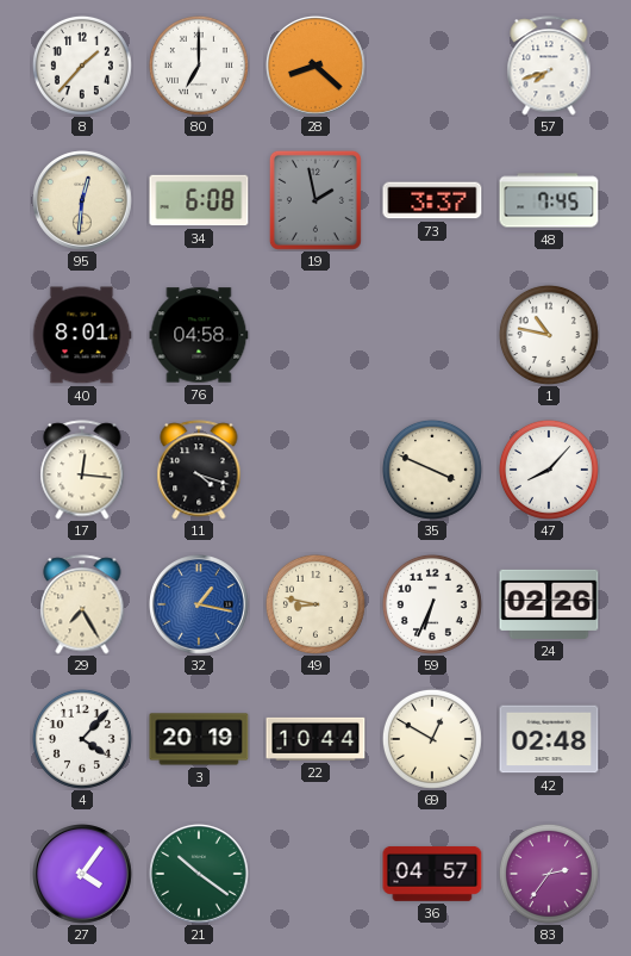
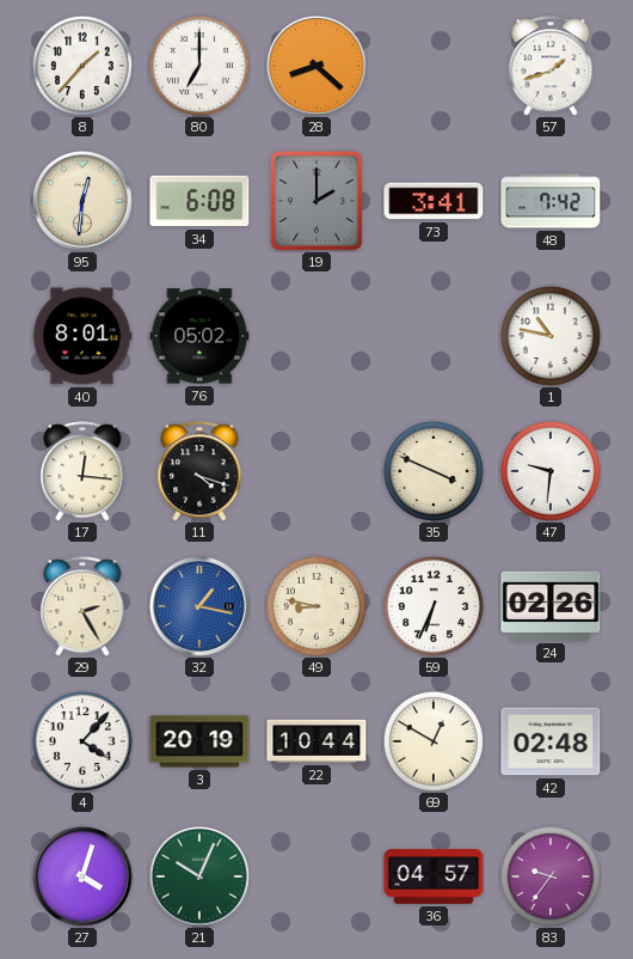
57: 7:42 -> 1:42 (551, 66)
19: 1:58 -> 2:00 (316, 201)
73: 3:37 -> 3:41 (434, 201)
48: 7:45 -> 7:42 (551, 201)
76: 04:58 -> 05:02 (199, 336)
47: 8:07 -> 9:31 (551, 471)
29: 7:25 -> 2:25 (82, 606)
27: 4:06 -> 4:03 (84, 878)
21: 10:21 -> 10:04 (201, 878)
83: 2:36 -> 9:36 (551, 876)
